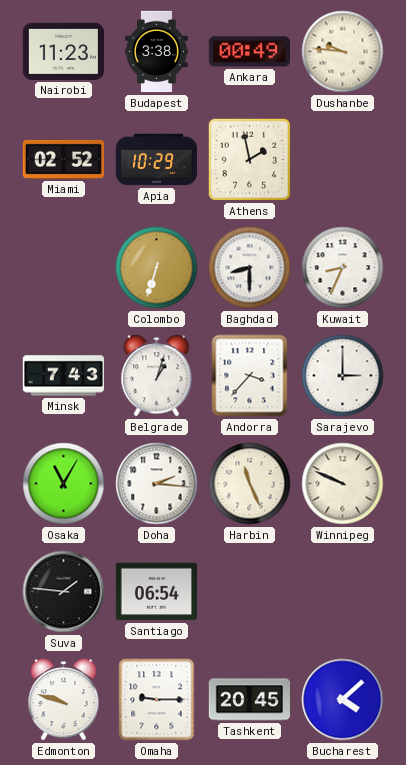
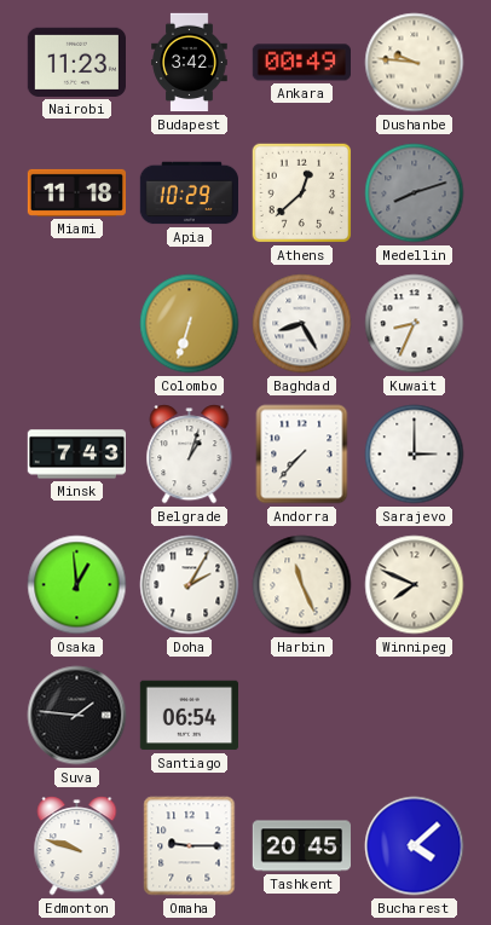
Budapest: 3:38 -> 3:42 (190, 63)
Miami: 02:52 -> 11:18 (77, 192)
Athens: 1:58 -> 12:38 (302, 193)
Medellin: none -> 8:12 (415, 193)
Baghdad: 8:30 -> 8:25 (302, 324)
Andorra: 3:37 -> 7:37 (302, 455)
Osaka: 11:05 -> 12:59 (77, 585)
Doha: 2:16 -> 2:05 (190, 585)
Winnipeg: 9:49 -> 7:49 (415, 585)
